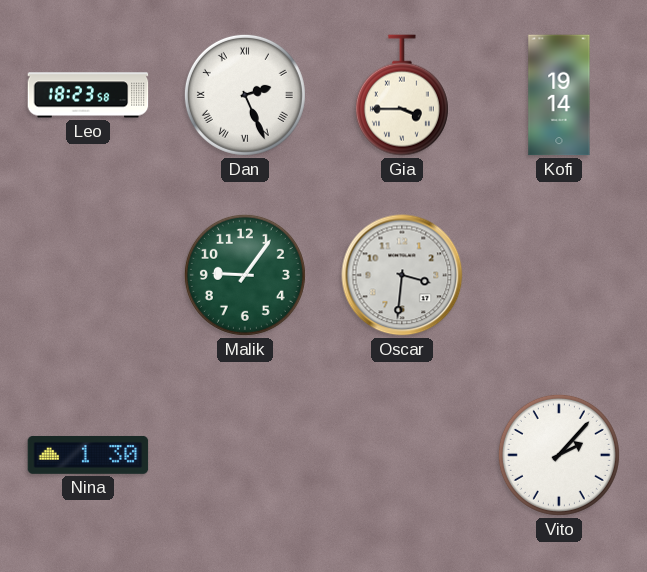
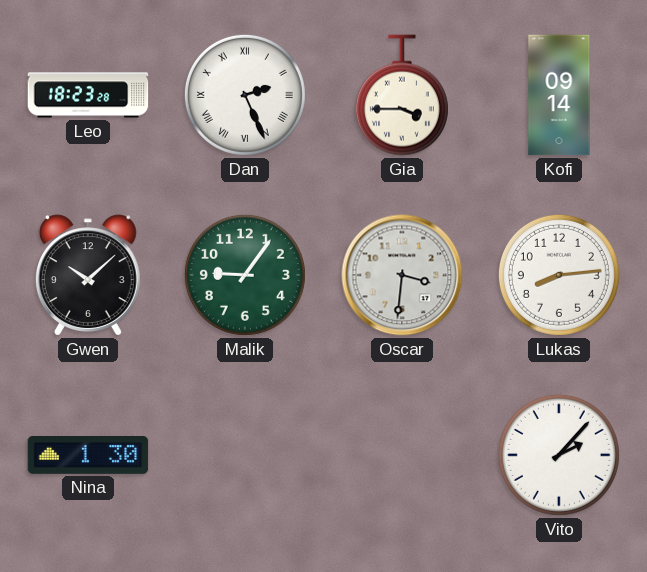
Leo: 18:23:58 -> 18:23:28 (88, 95)
Kofi: 19:14 -> 09:14 (559, 95)
Gwen: none -> 10:08 (88, 275)
Lukas: none -> 8:14 (559, 275)
